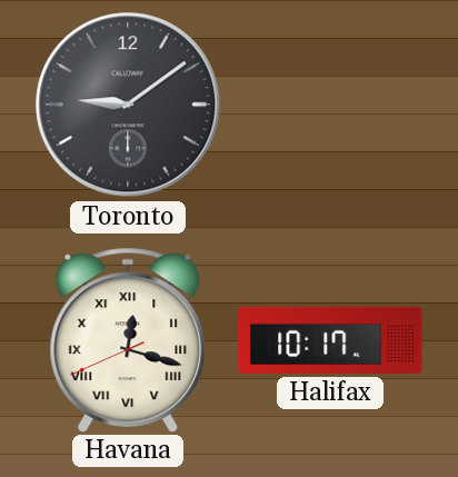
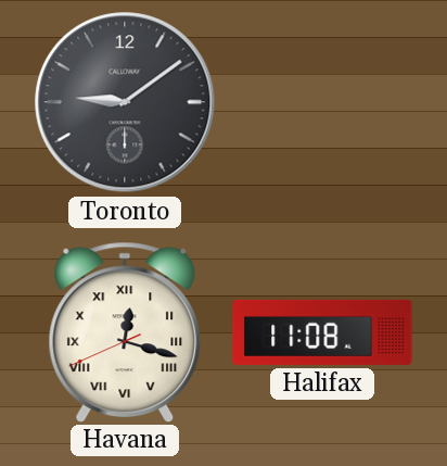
Halifax: 10:17 -> 11:08 (322, 332)
